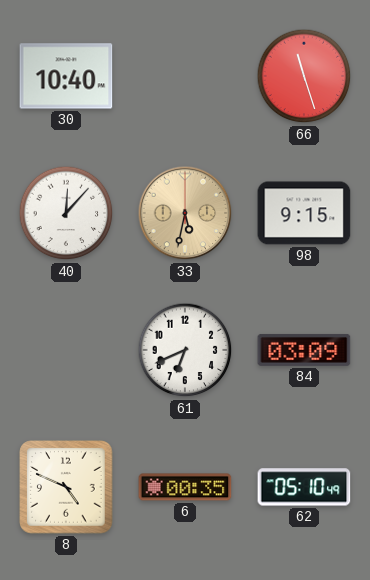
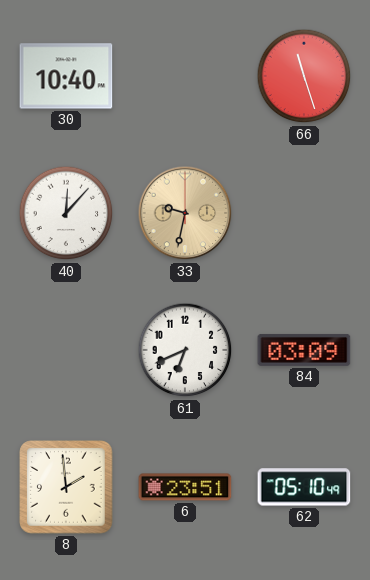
33: 5:32 -> 9:32 (185, 213)
98: 9:15 -> none (304, 213)
8: 4:49 -> 1:59 (66, 487)
6: 00:35 -> 23:51 (185, 487)
